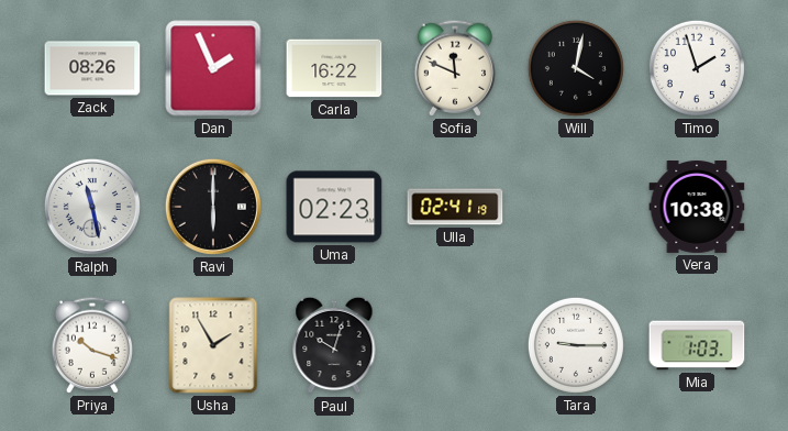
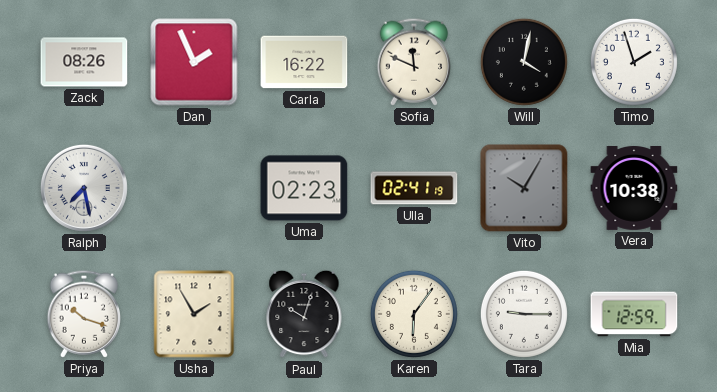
Ralph: 11:28 -> 7:28 (84, 188)
Ravi: 6:00 -> none (213, 207)
Vito: none -> 10:05 (524, 188)
Karen: none -> 6:06 (414, 314)
Mia: 1:03 -> 12:59 (634, 314)
